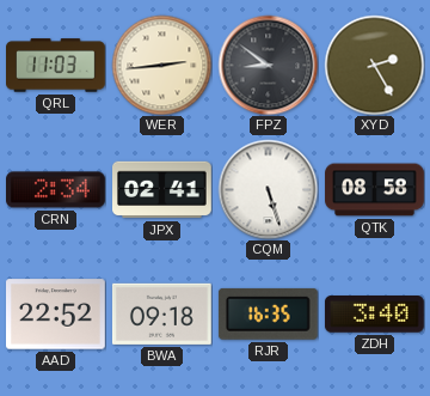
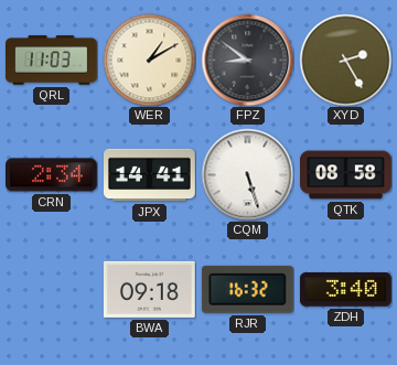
WER: 2:44 -> 1:10 (149, 60)
JPX: 02:41 -> 14:41 (150, 175)
AAD: 22:52 -> none (56, 315)
RJR: 16:35 -> 16:32 (247, 289)
